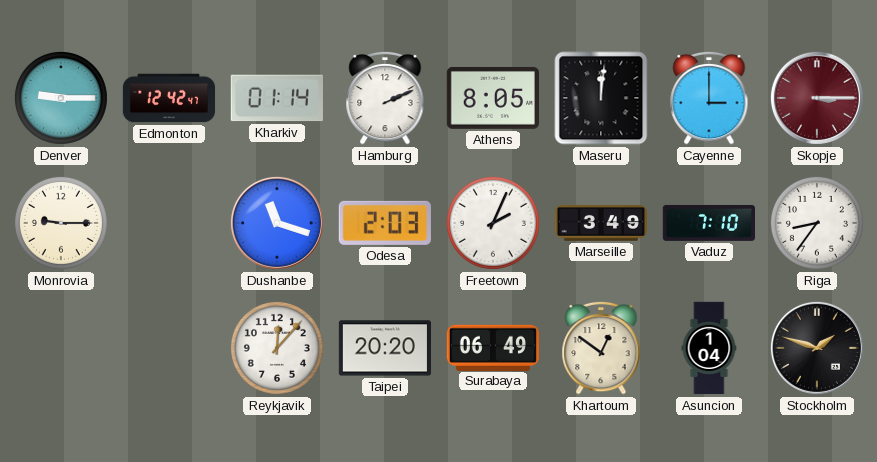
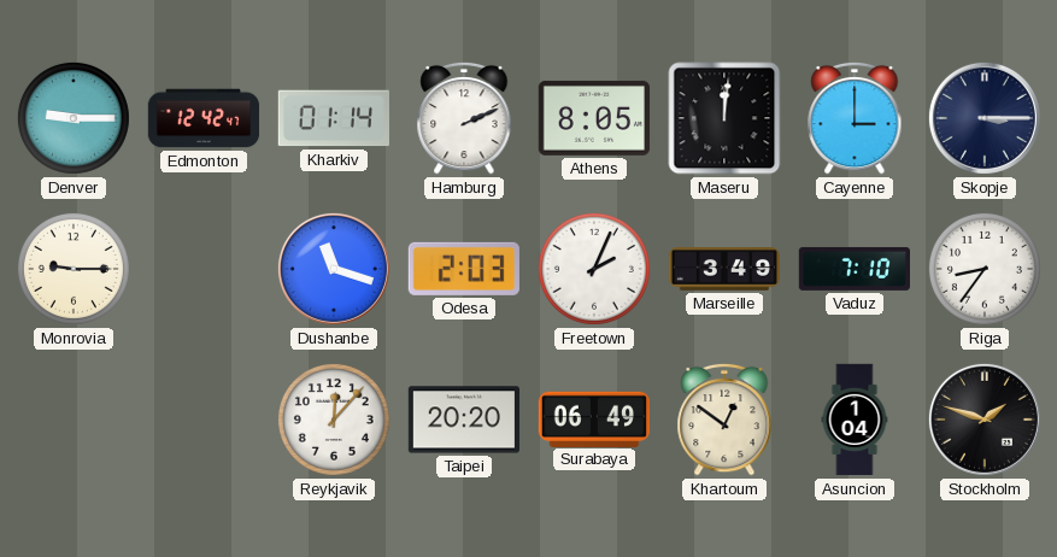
Skopje dial: burgundy -> navy (985, 118)
